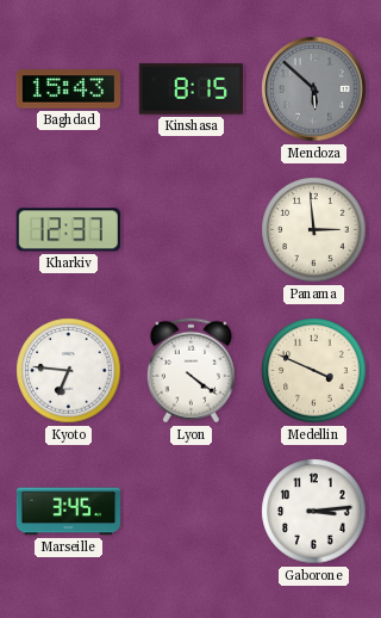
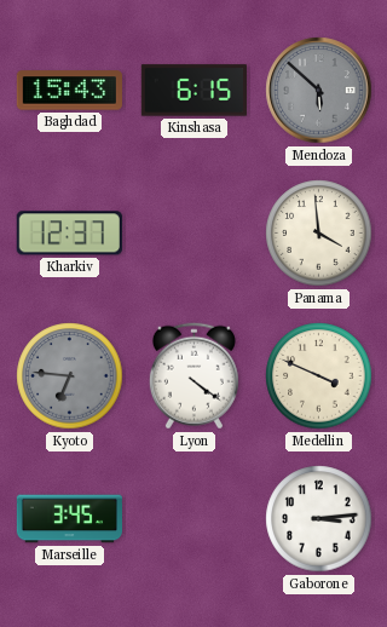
Kinshasa: 8:15 -> 6:15 (193, 91)
Panama: 2:59 -> 3:59 (319, 234)
Kyoto dial: white -> grey (70, 376)
